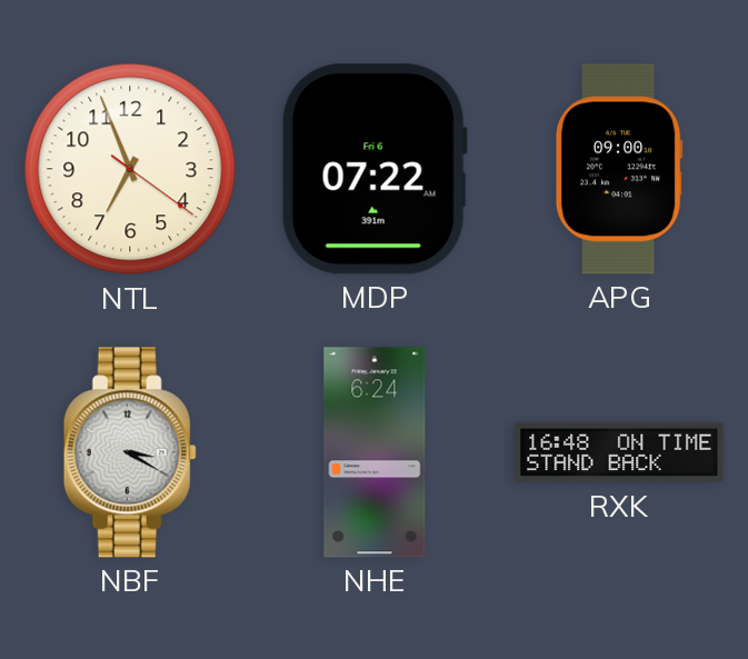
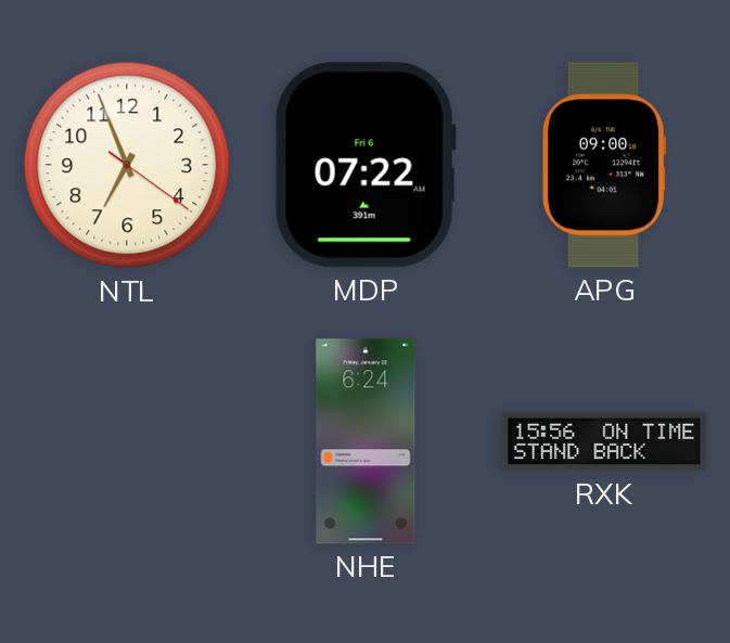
NBF: 3:20 -> none (130, 452)
RXK: 16:48 -> 15:56 (604, 441)
